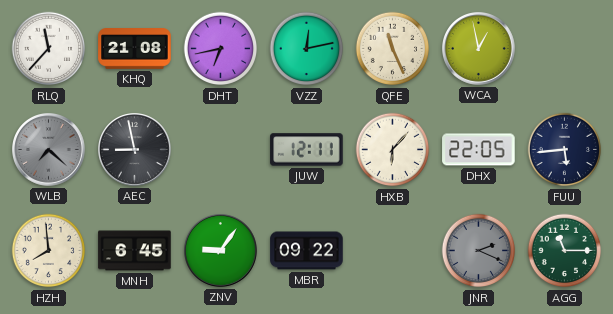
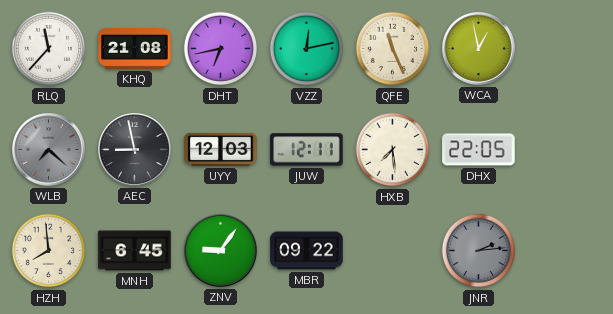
UYY: none -> 12:03 (221, 149)
HXB: 6:07 -> 7:29 (393, 150)
FUU: 5:44 -> none (565, 150)
JNR: 2:19 -> 2:14 (479, 251)
AGG: 11:15 -> none (565, 251)
